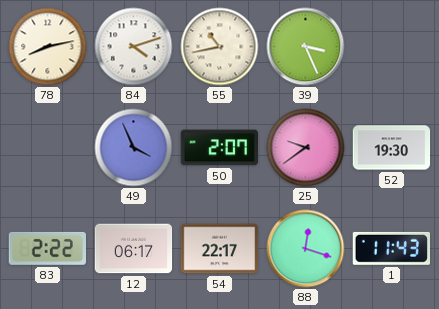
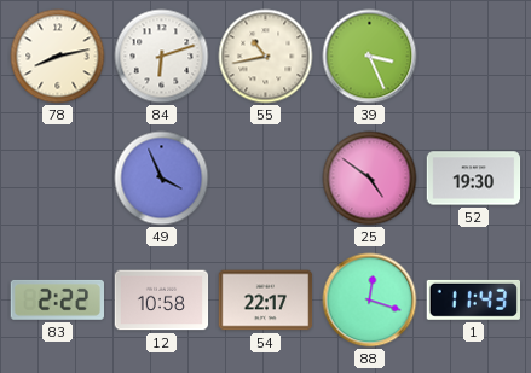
84: 4:12 -> 6:12 (162, 57)
50: 2:07 -> none (220, 148)
25: 9:39 -> 4:51 (370, 179)
12: 06:17 -> 10:58 (162, 301)
